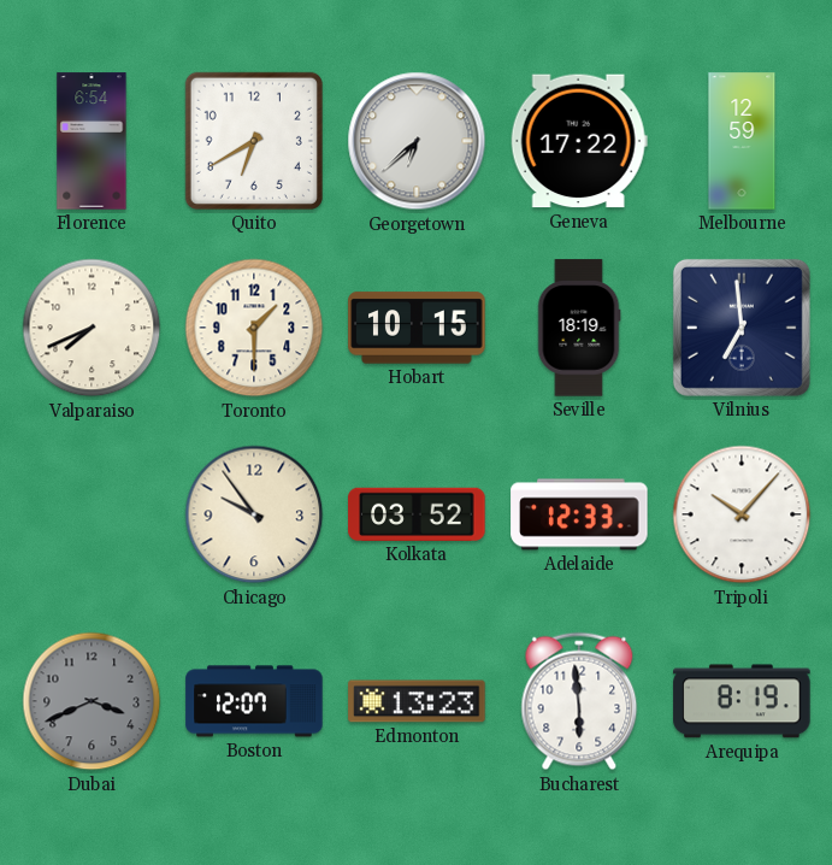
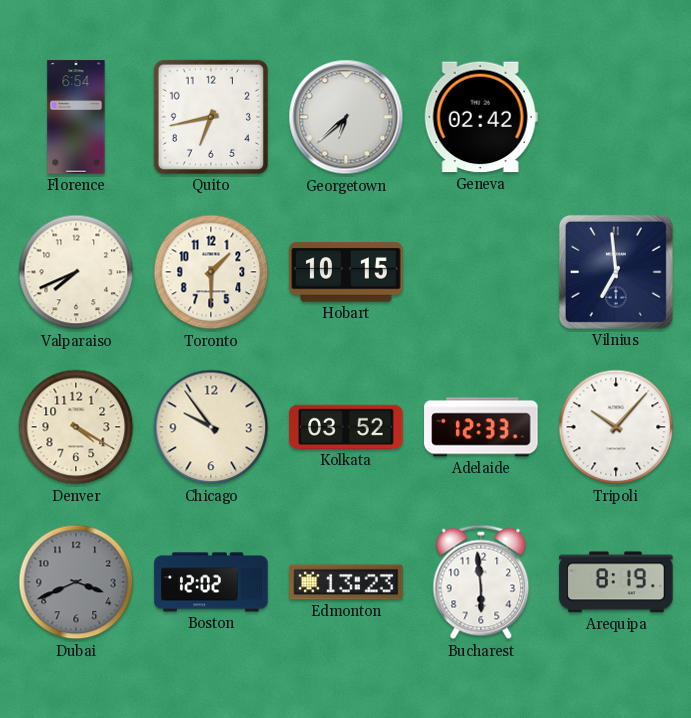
Quito: 6:40 -> 6:43 (211, 117)
Geneva: 17:22 -> 02:42 (481, 117)
Melbourne: 12:59 -> none (742, 141)
Seville: 18:19 -> none (579, 328)
Denver: none -> 4:20 (76, 427)
Boston: 12:07 -> 12:02 (211, 582)
